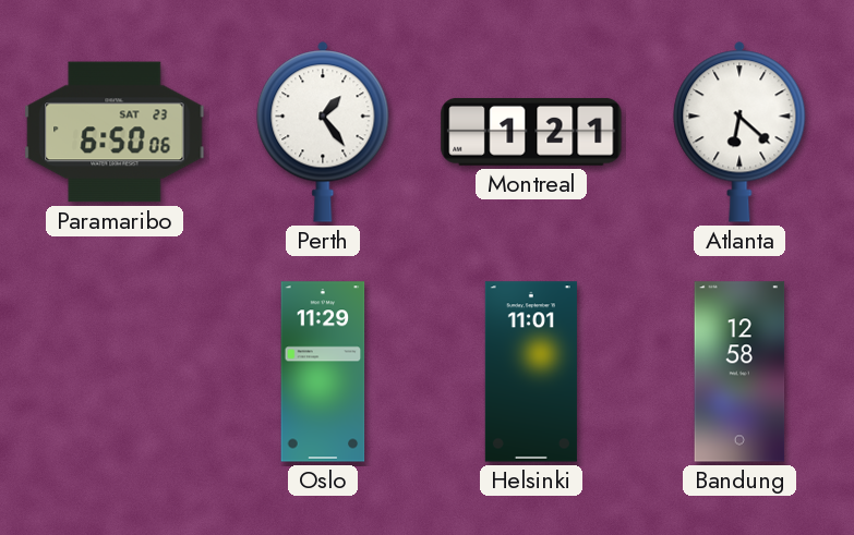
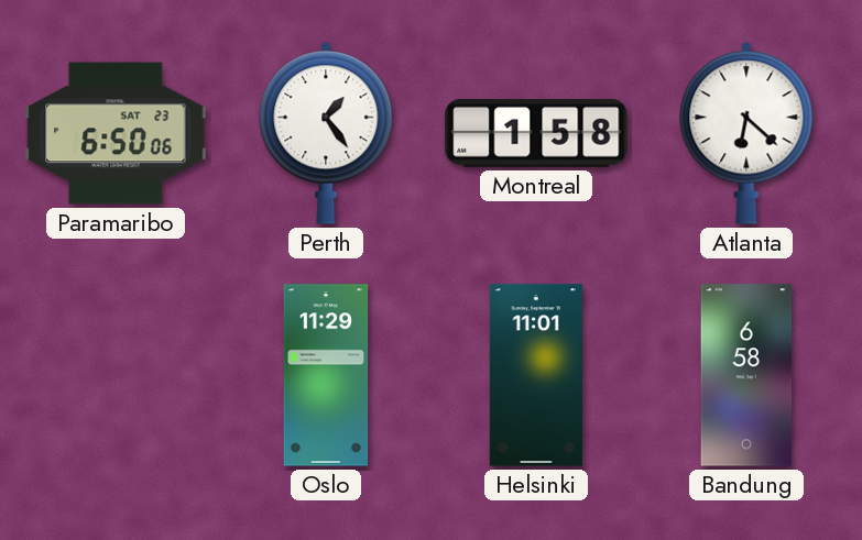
Montreal: 1:21 -> 1:58 (536, 133)
Bandung: 12:58 -> 6:58 (746, 375)
